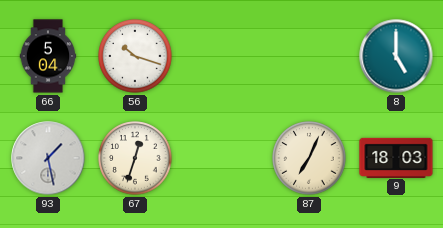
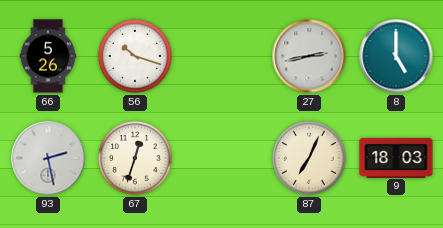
66: 5:04 -> 5:26 (48, 56)
27: none -> 2:43 (309, 56)
93: 1:28 -> 2:28 (48, 158)
